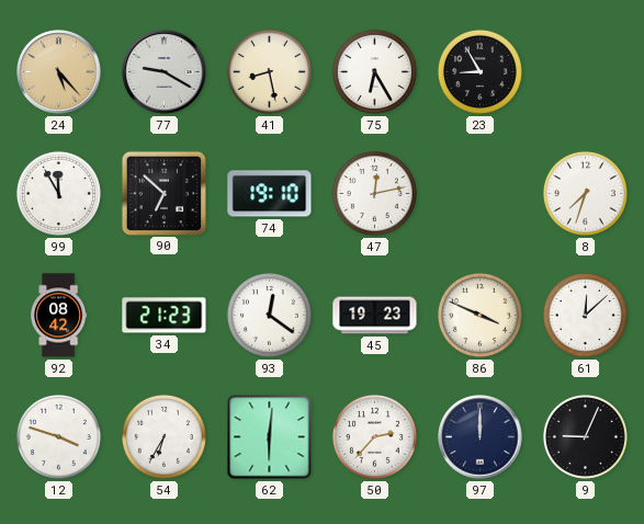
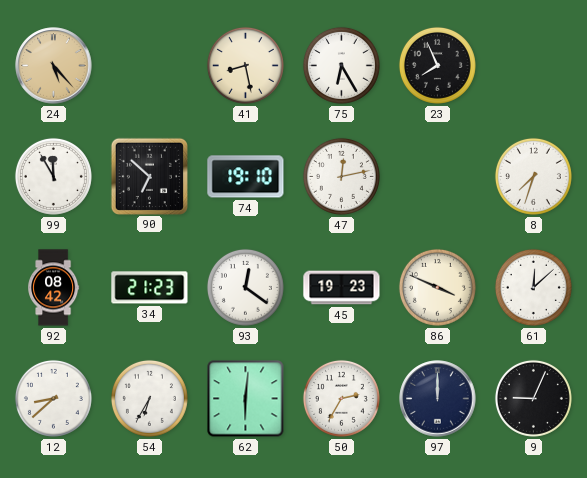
77: 9:20 -> none (165, 72)
23: 8:55 -> 7:56 (437, 65)
12: 3:48 -> 8:38 (53, 398)
50: 2:37 -> 2:35 (341, 398)
